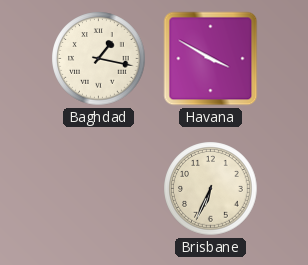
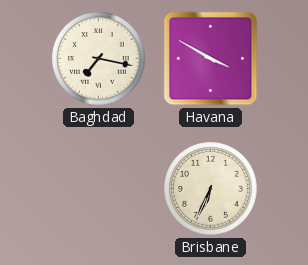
Baghdad: 1:17 -> 7:17 (99, 59)
